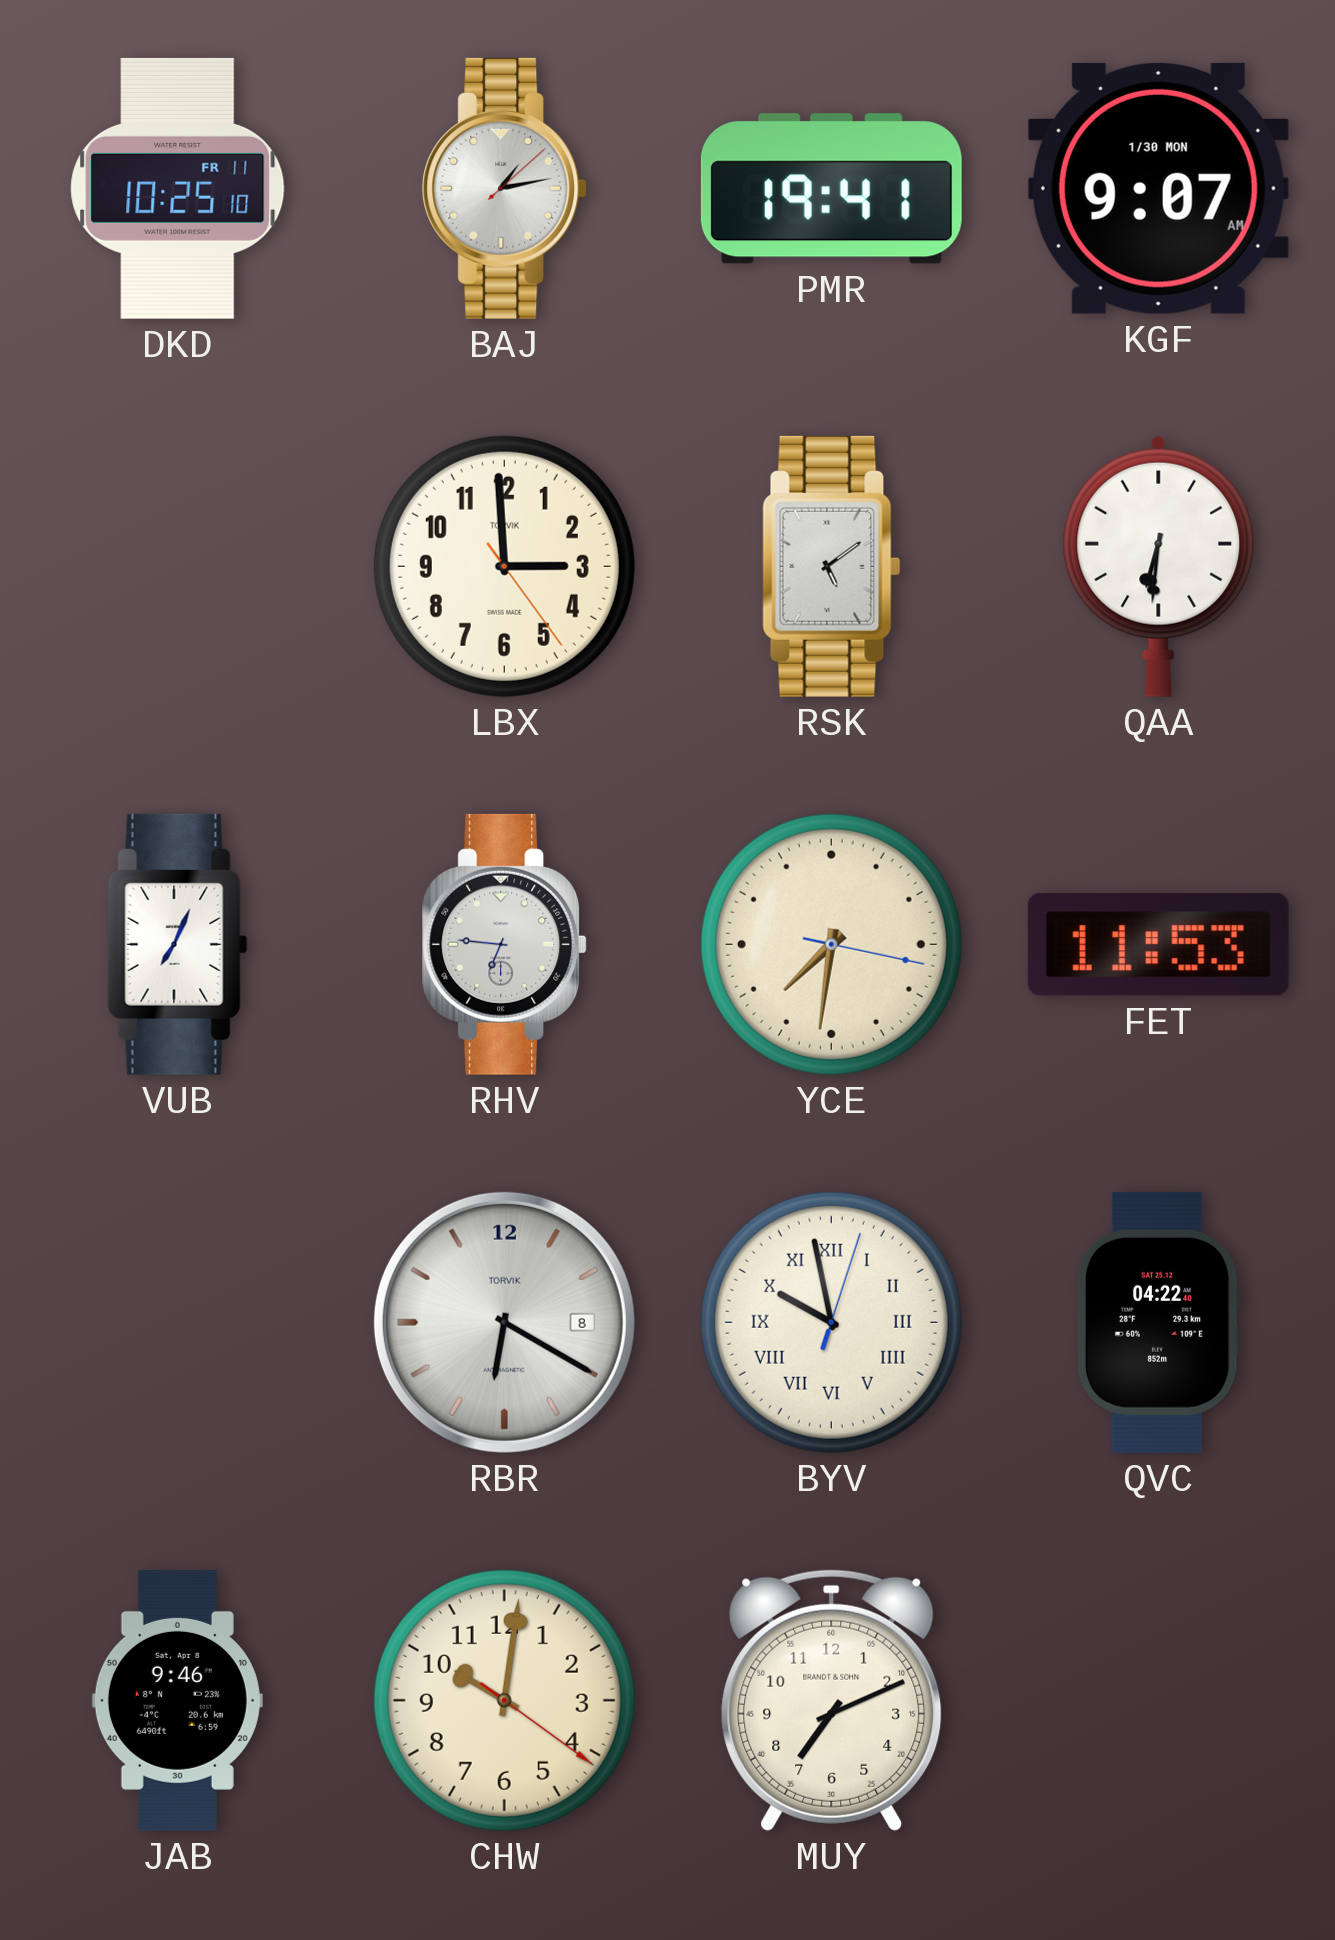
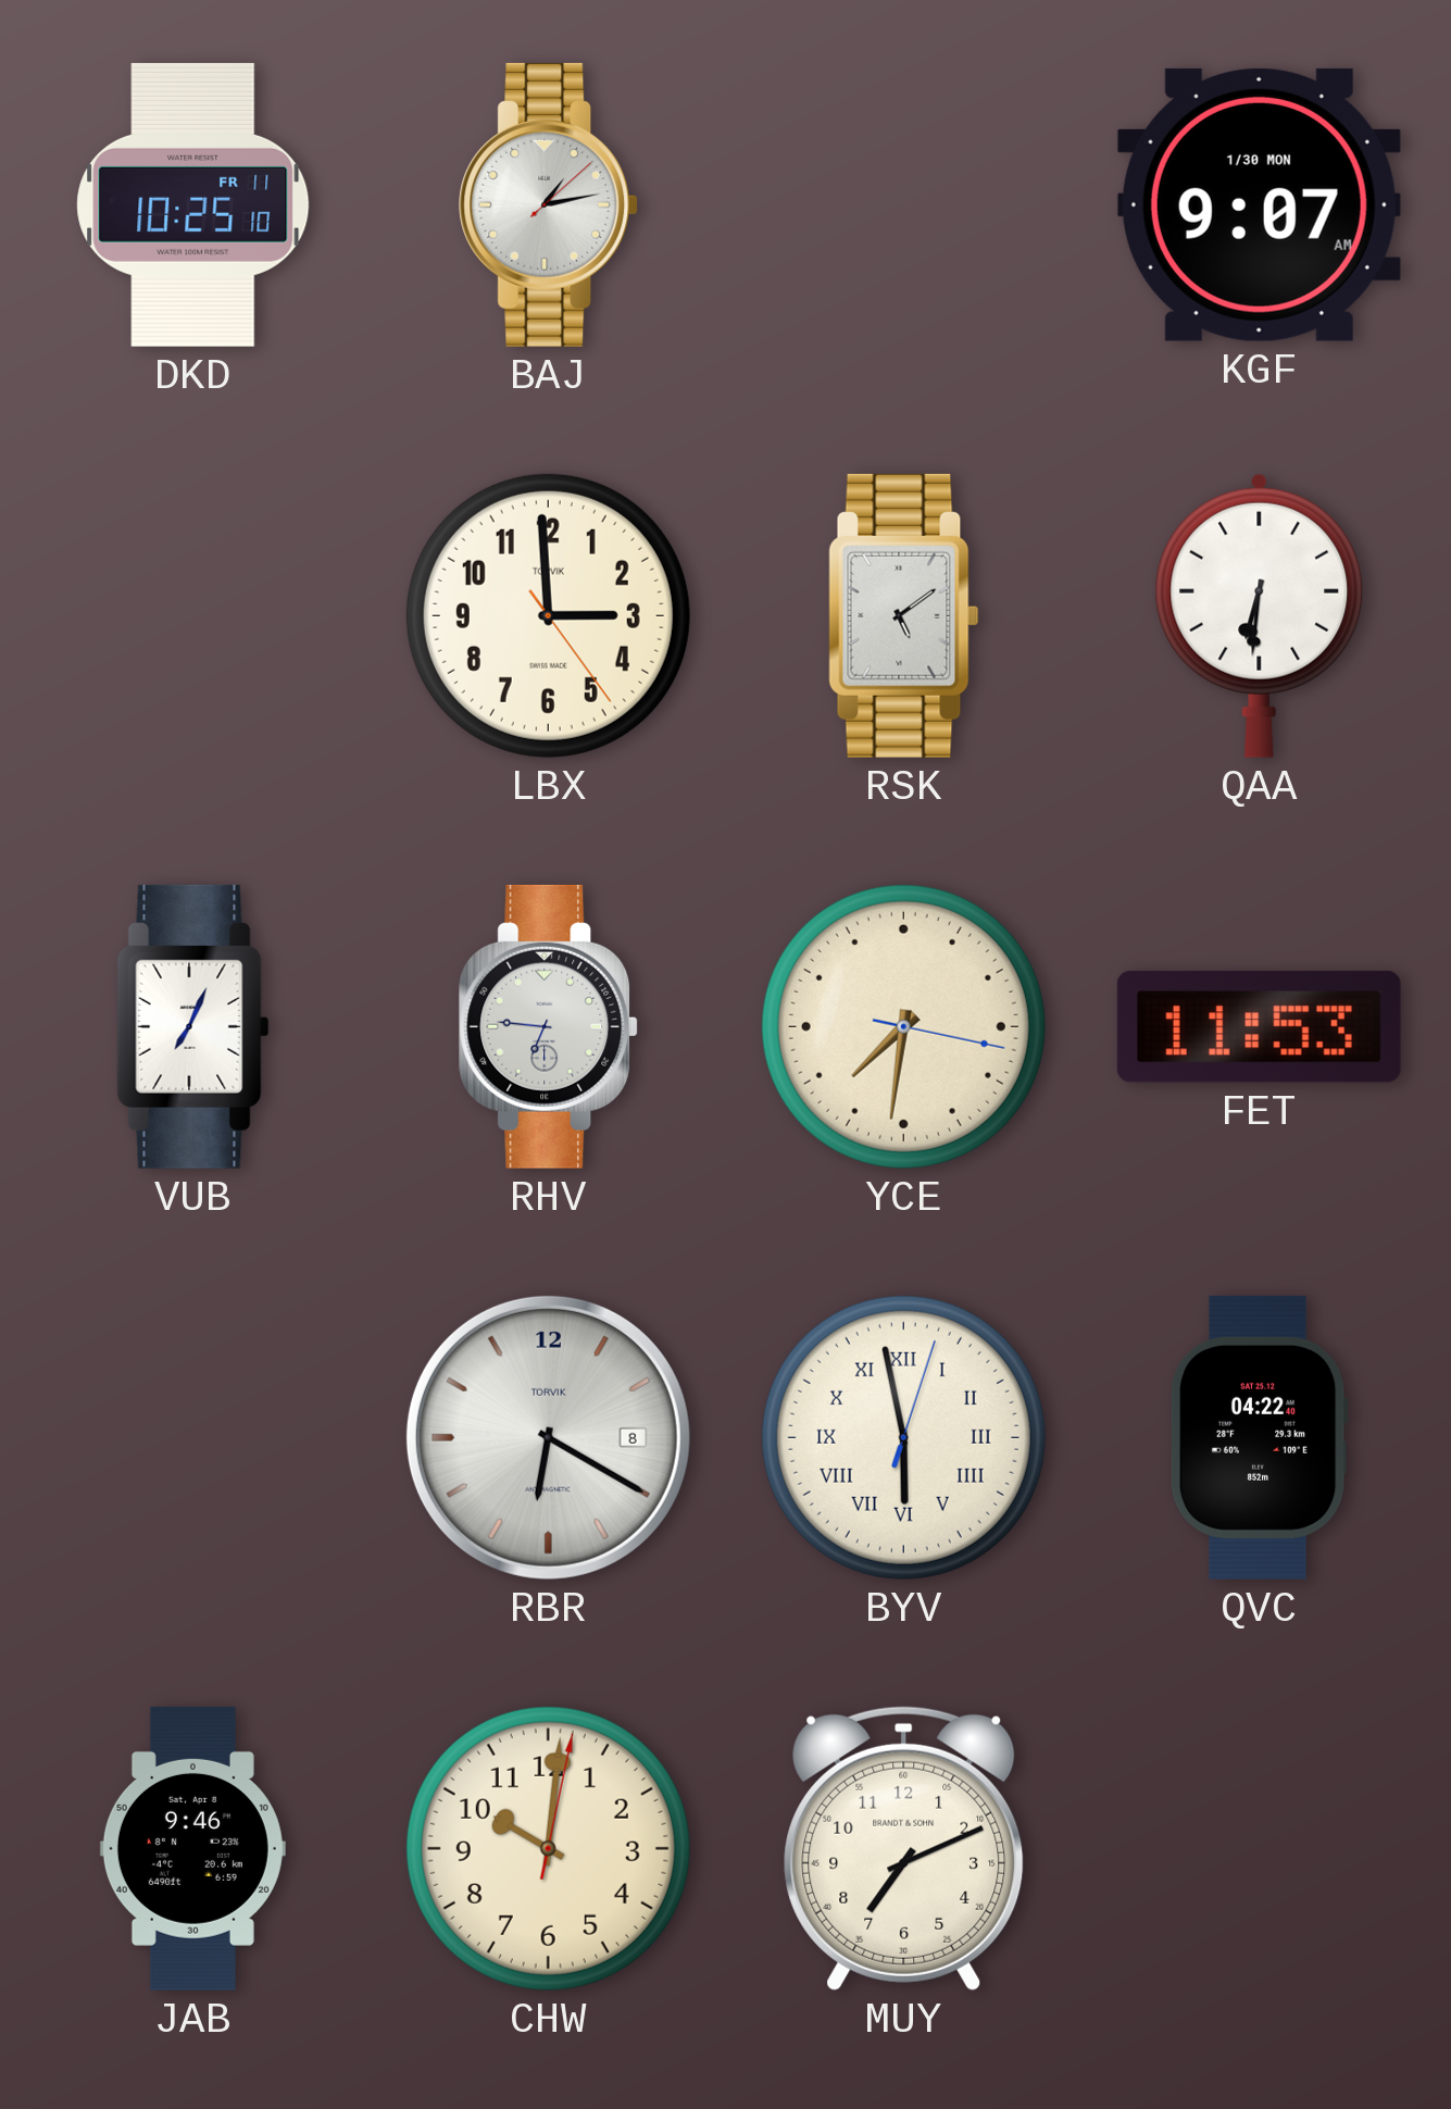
PMR: 19:41 -> none (831, 189)
BYV: 9:58 -> 5:58 (903, 1437)
CHW: 10:01:21 -> 10:01:02 (548, 1848)
